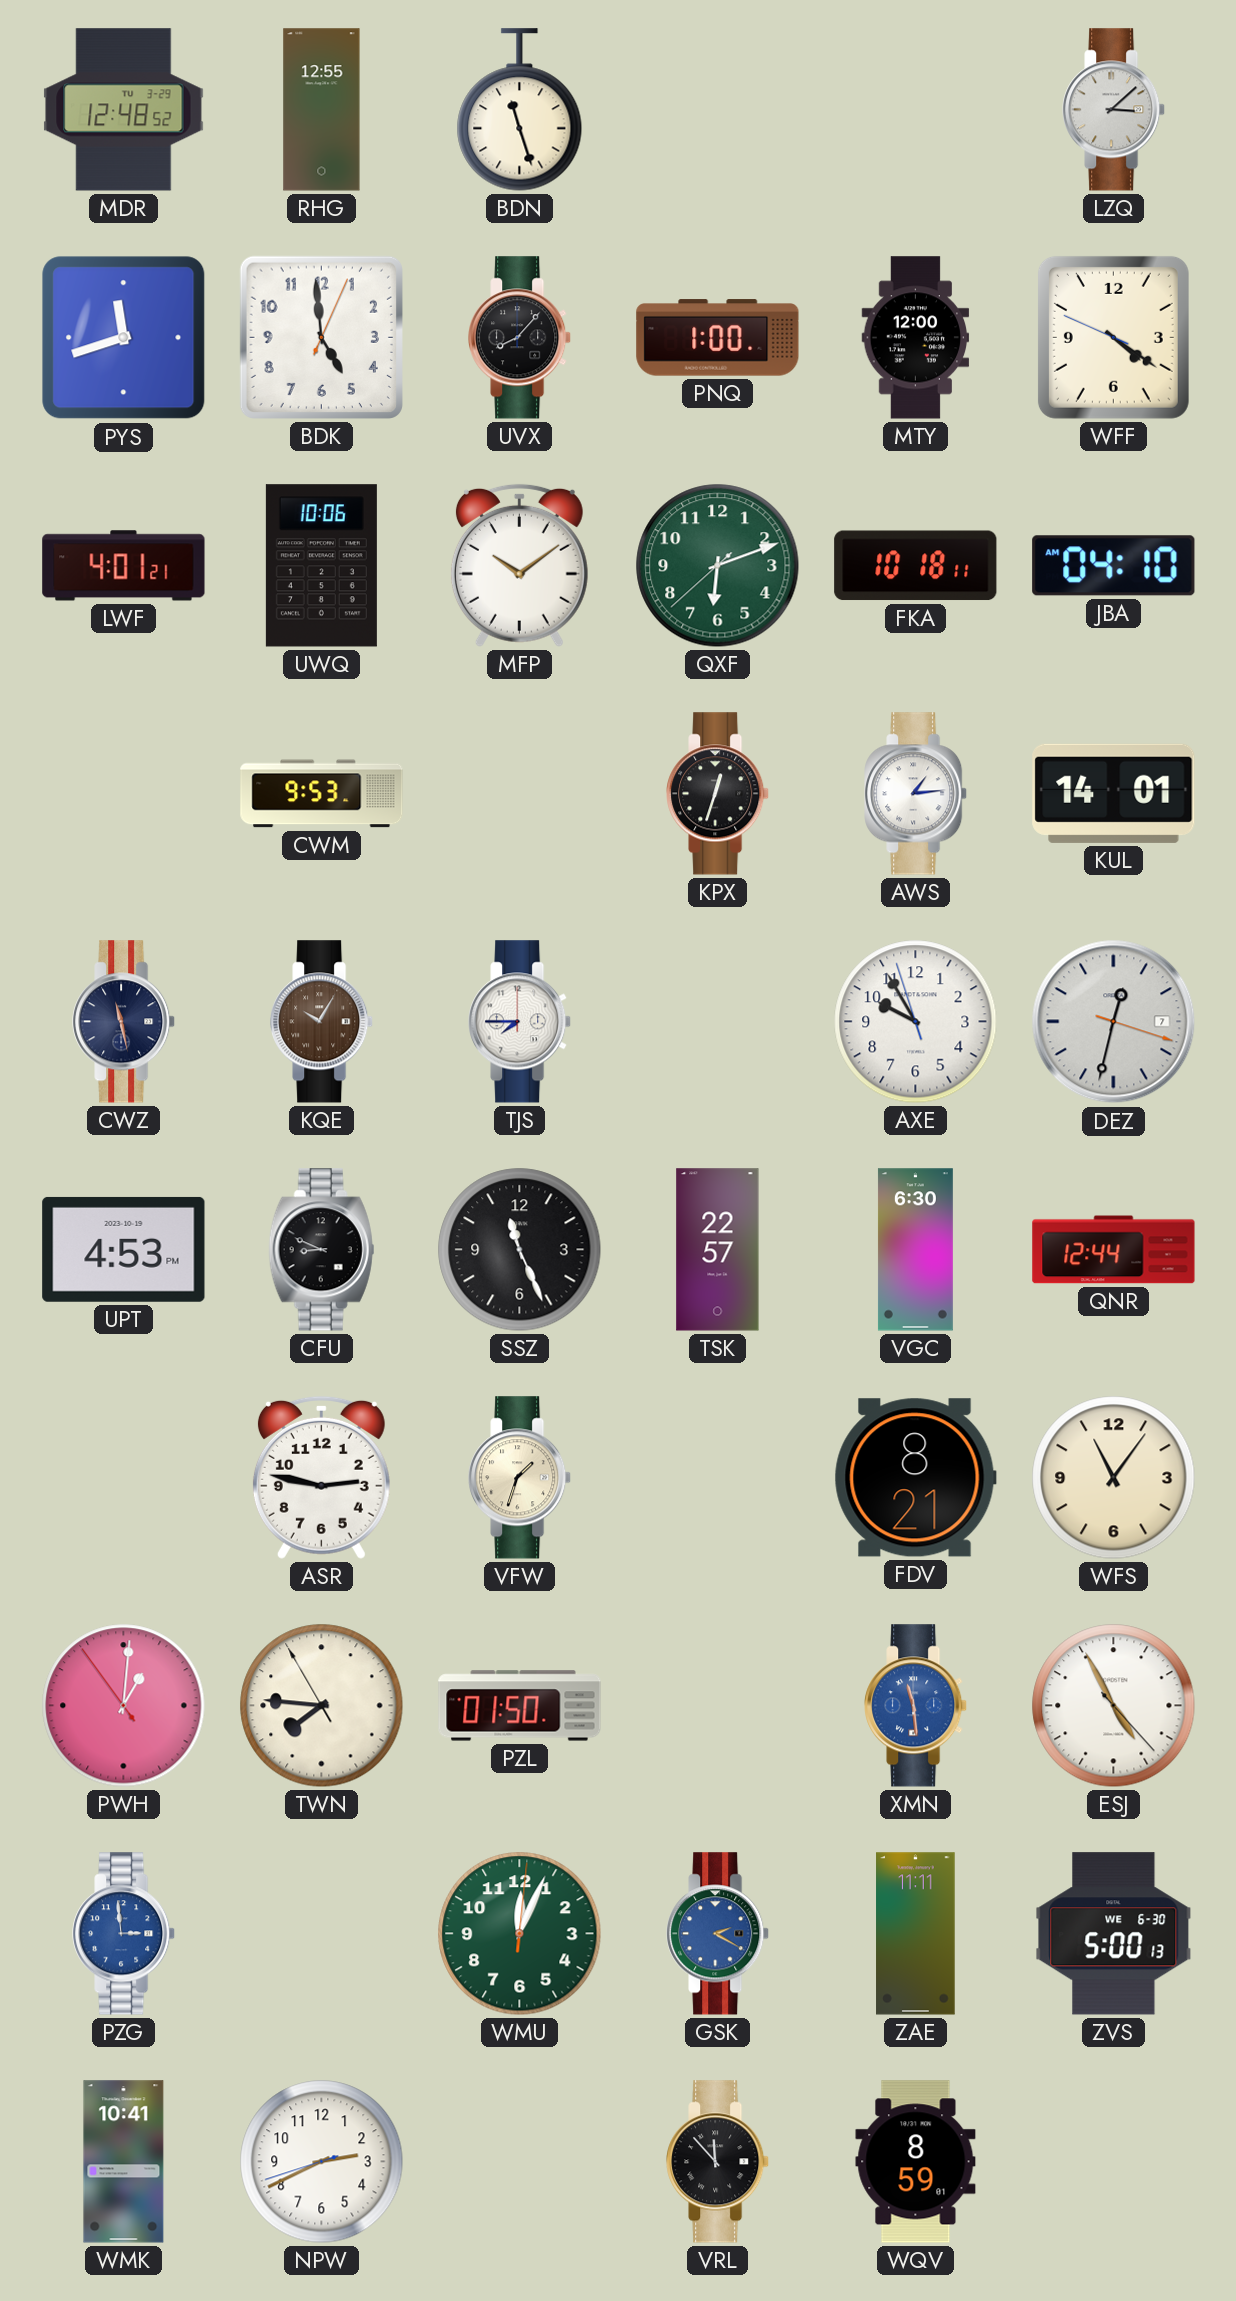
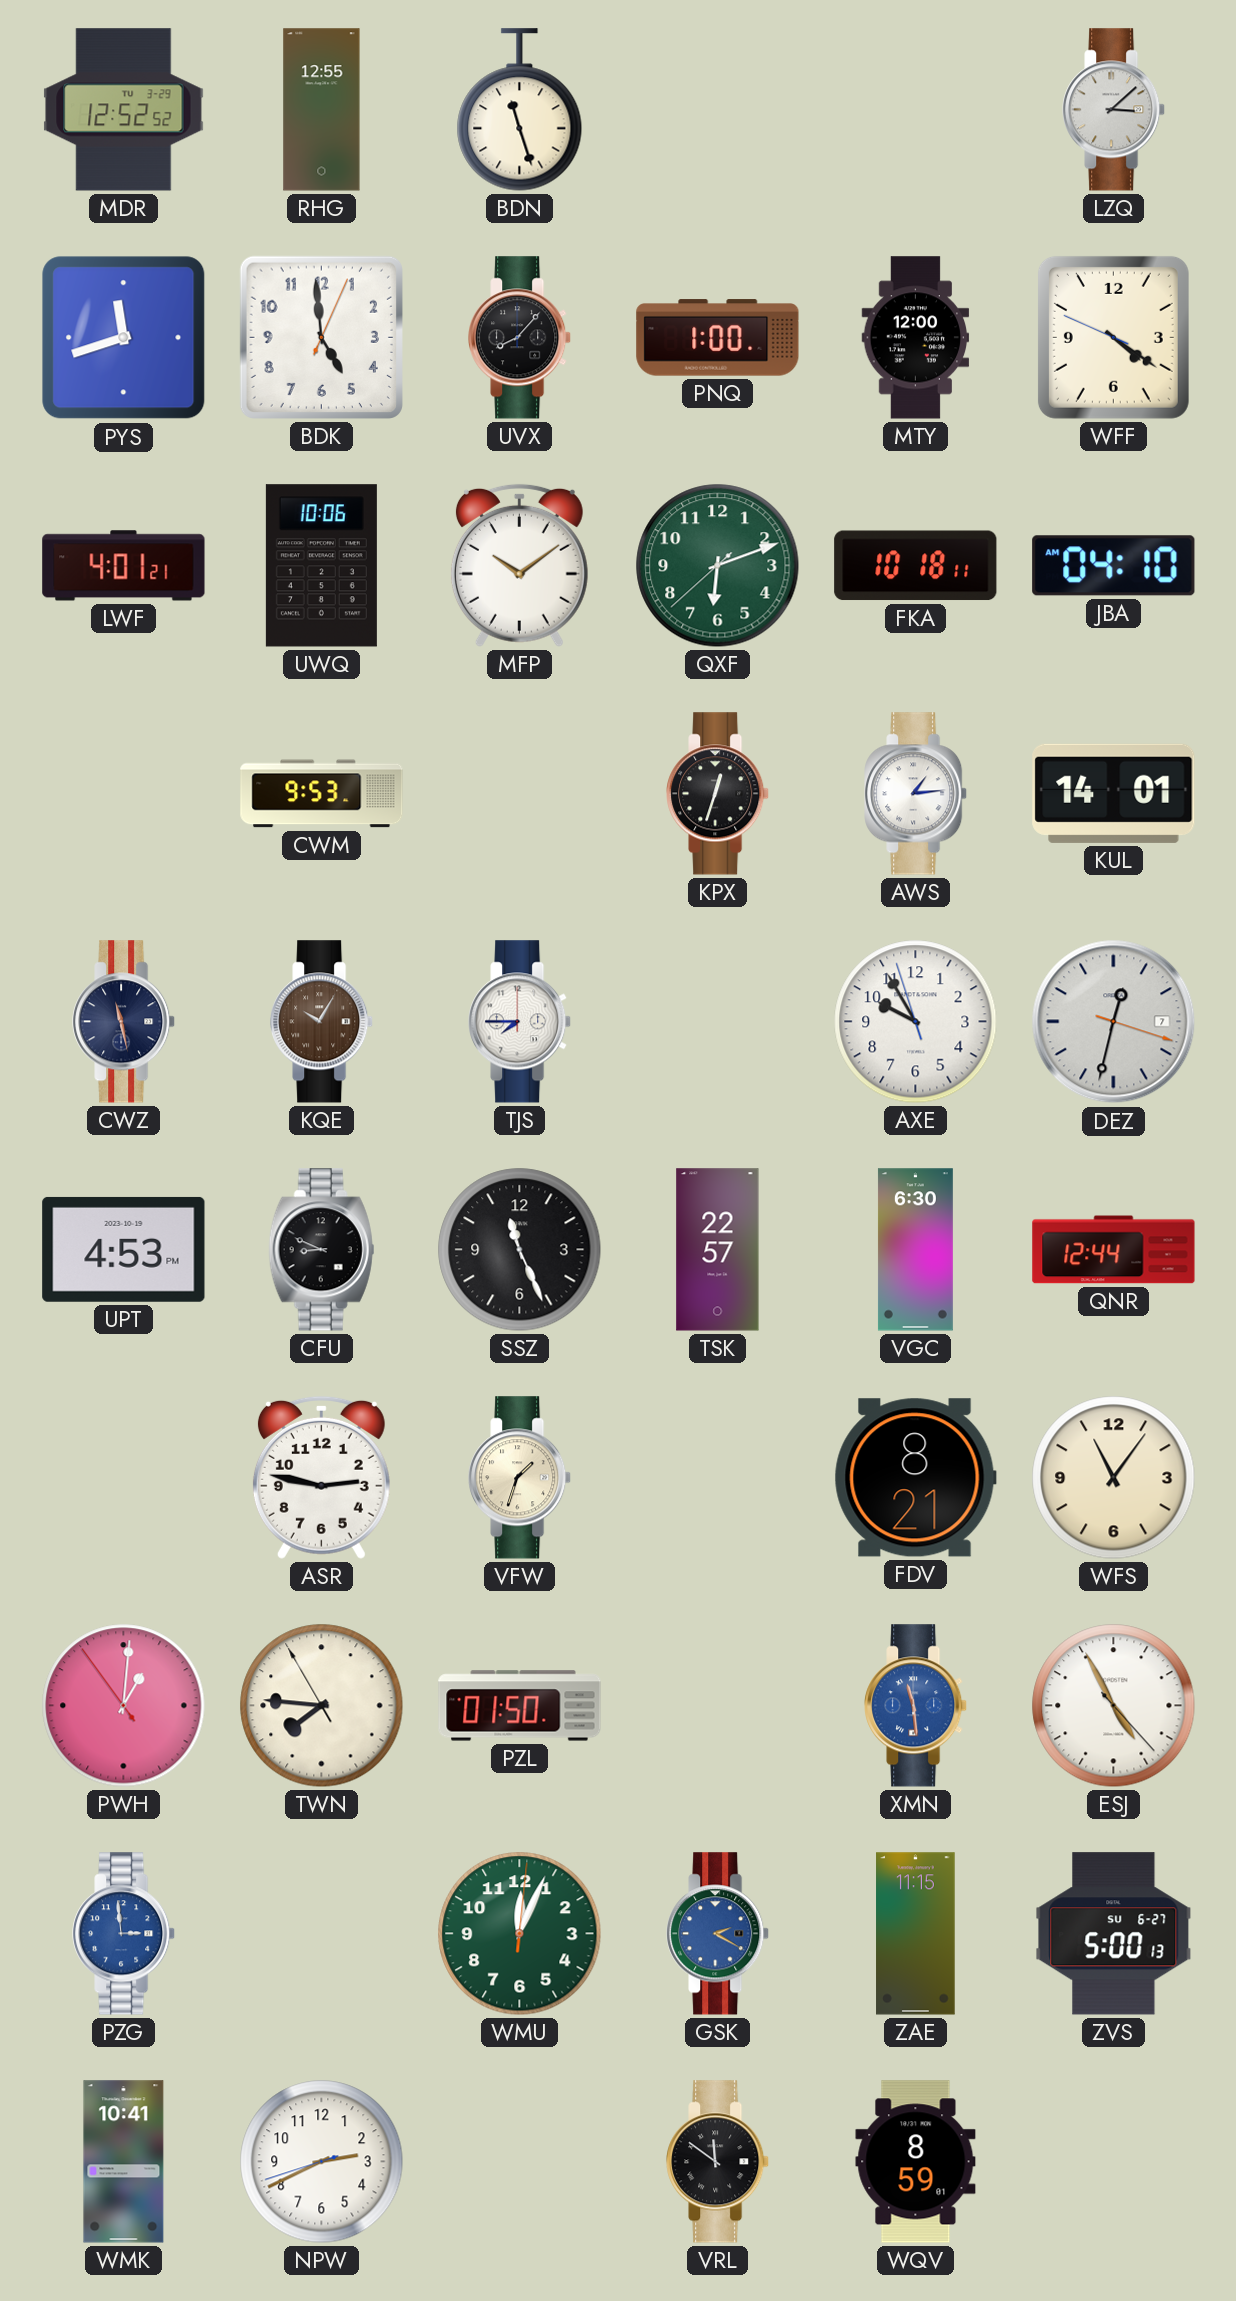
MDR: 12:48 -> 12:52 (124, 110)
ZAE: 11:11 -> 11:15 (916, 1934)
ZVS date: WE 6-30 -> SU 6-27 (1114, 1934)
VRL: 11:53 -> 11:51 (718, 2162)
